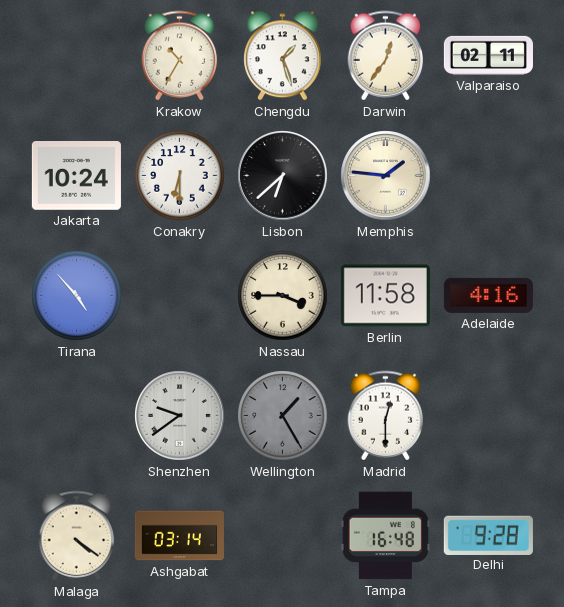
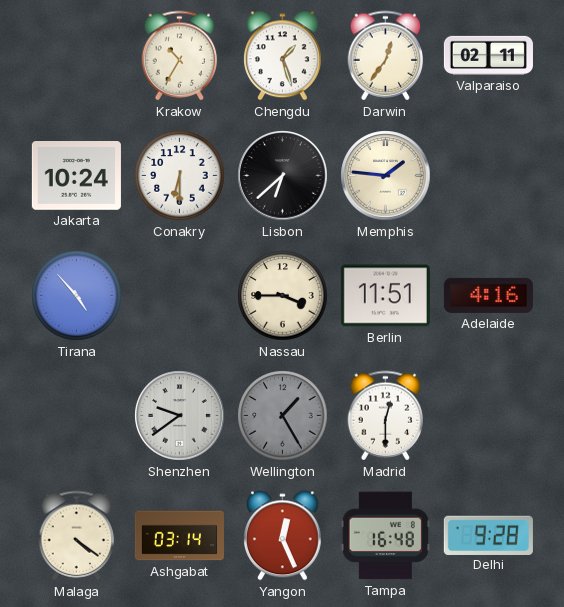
Berlin: 11:58 -> 11:51 (385, 296)
Yangon: none -> 12:26 (283, 536)
